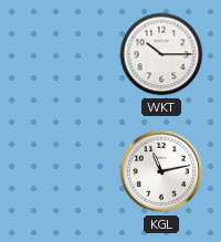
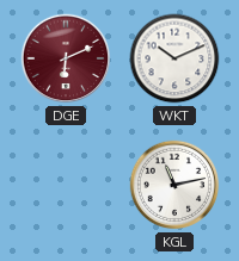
DGE: none -> 6:11 (66, 58)
WKT: 10:15 -> 10:11 (174, 58)
